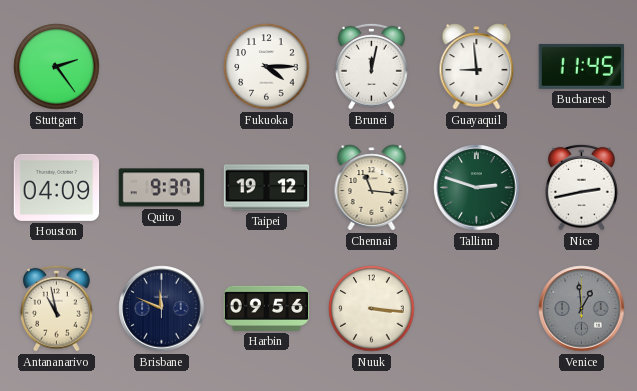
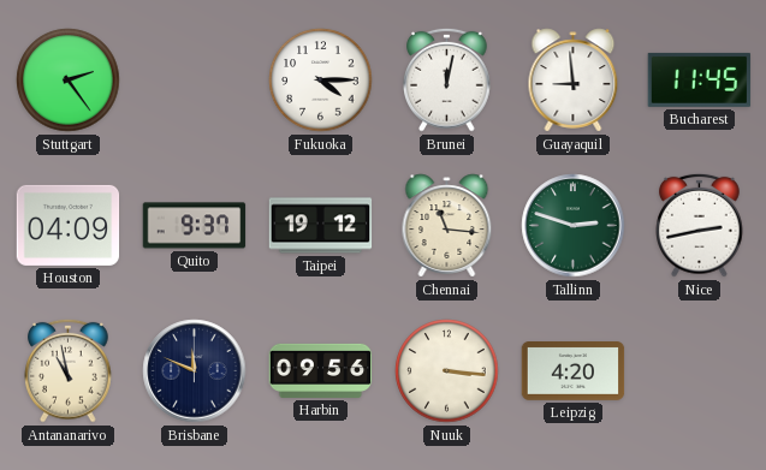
Leipzig: none -> 4:20 (574, 371)
Venice: 12:59 -> none (582, 309)
